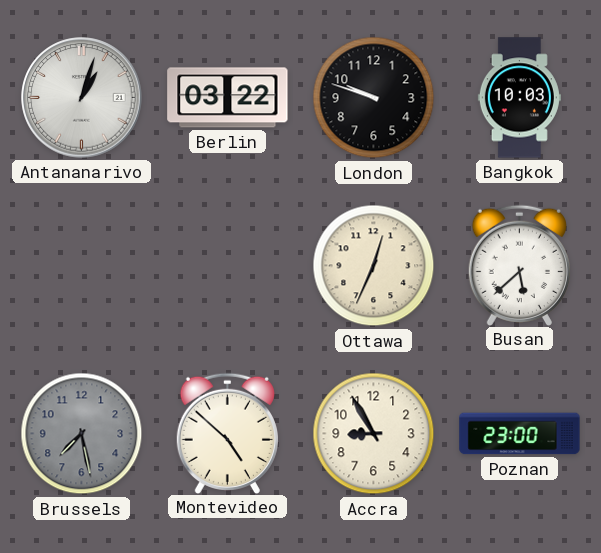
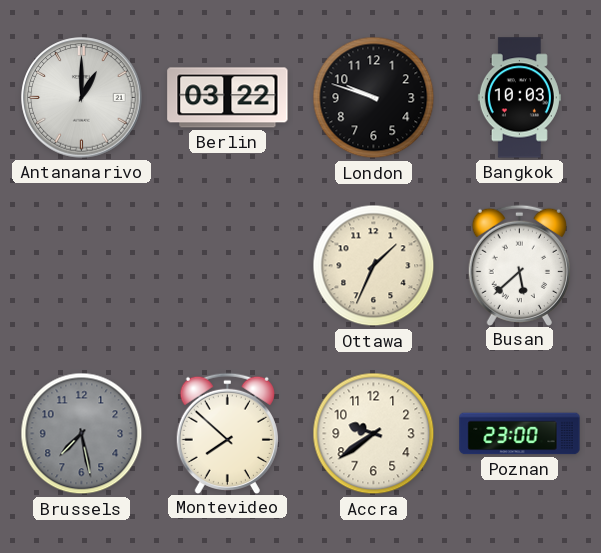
Antananarivo: 1:03 -> 1:00 (82, 98)
Ottawa: 12:34 -> 1:34 (374, 266)
Montevideo: 4:52 -> 7:52 (227, 433)
Accra: 8:55 -> 9:39 (374, 434)
